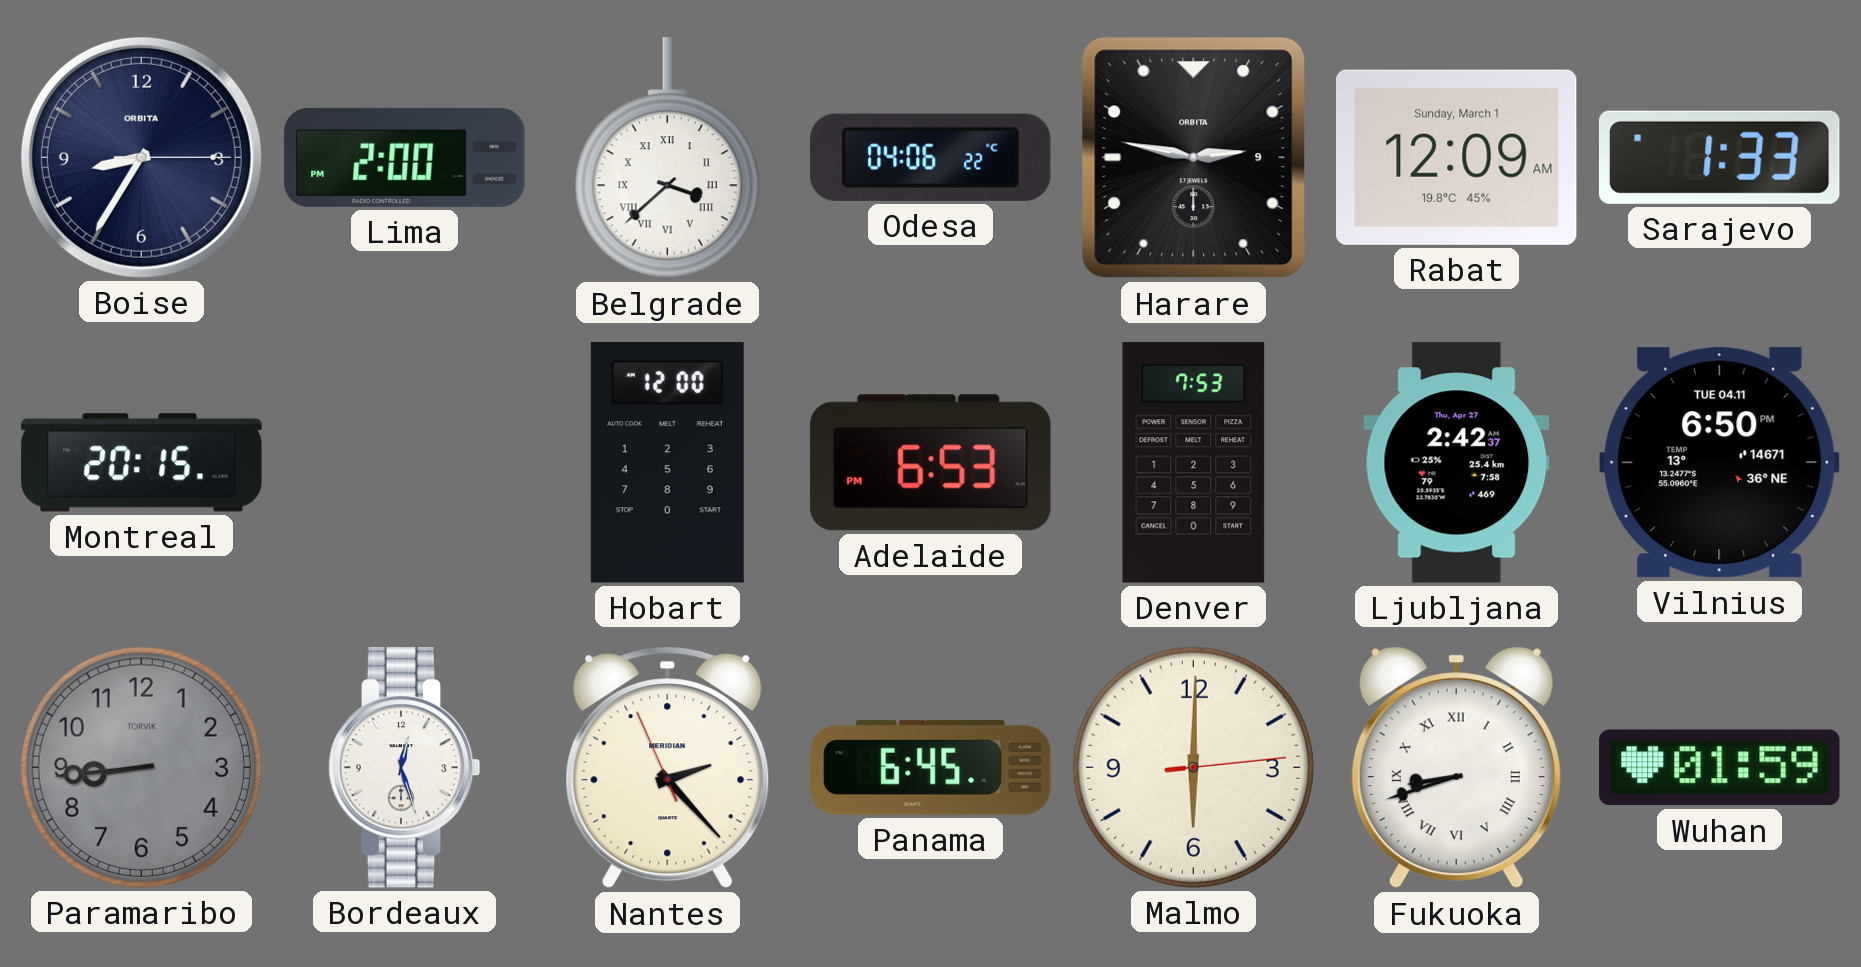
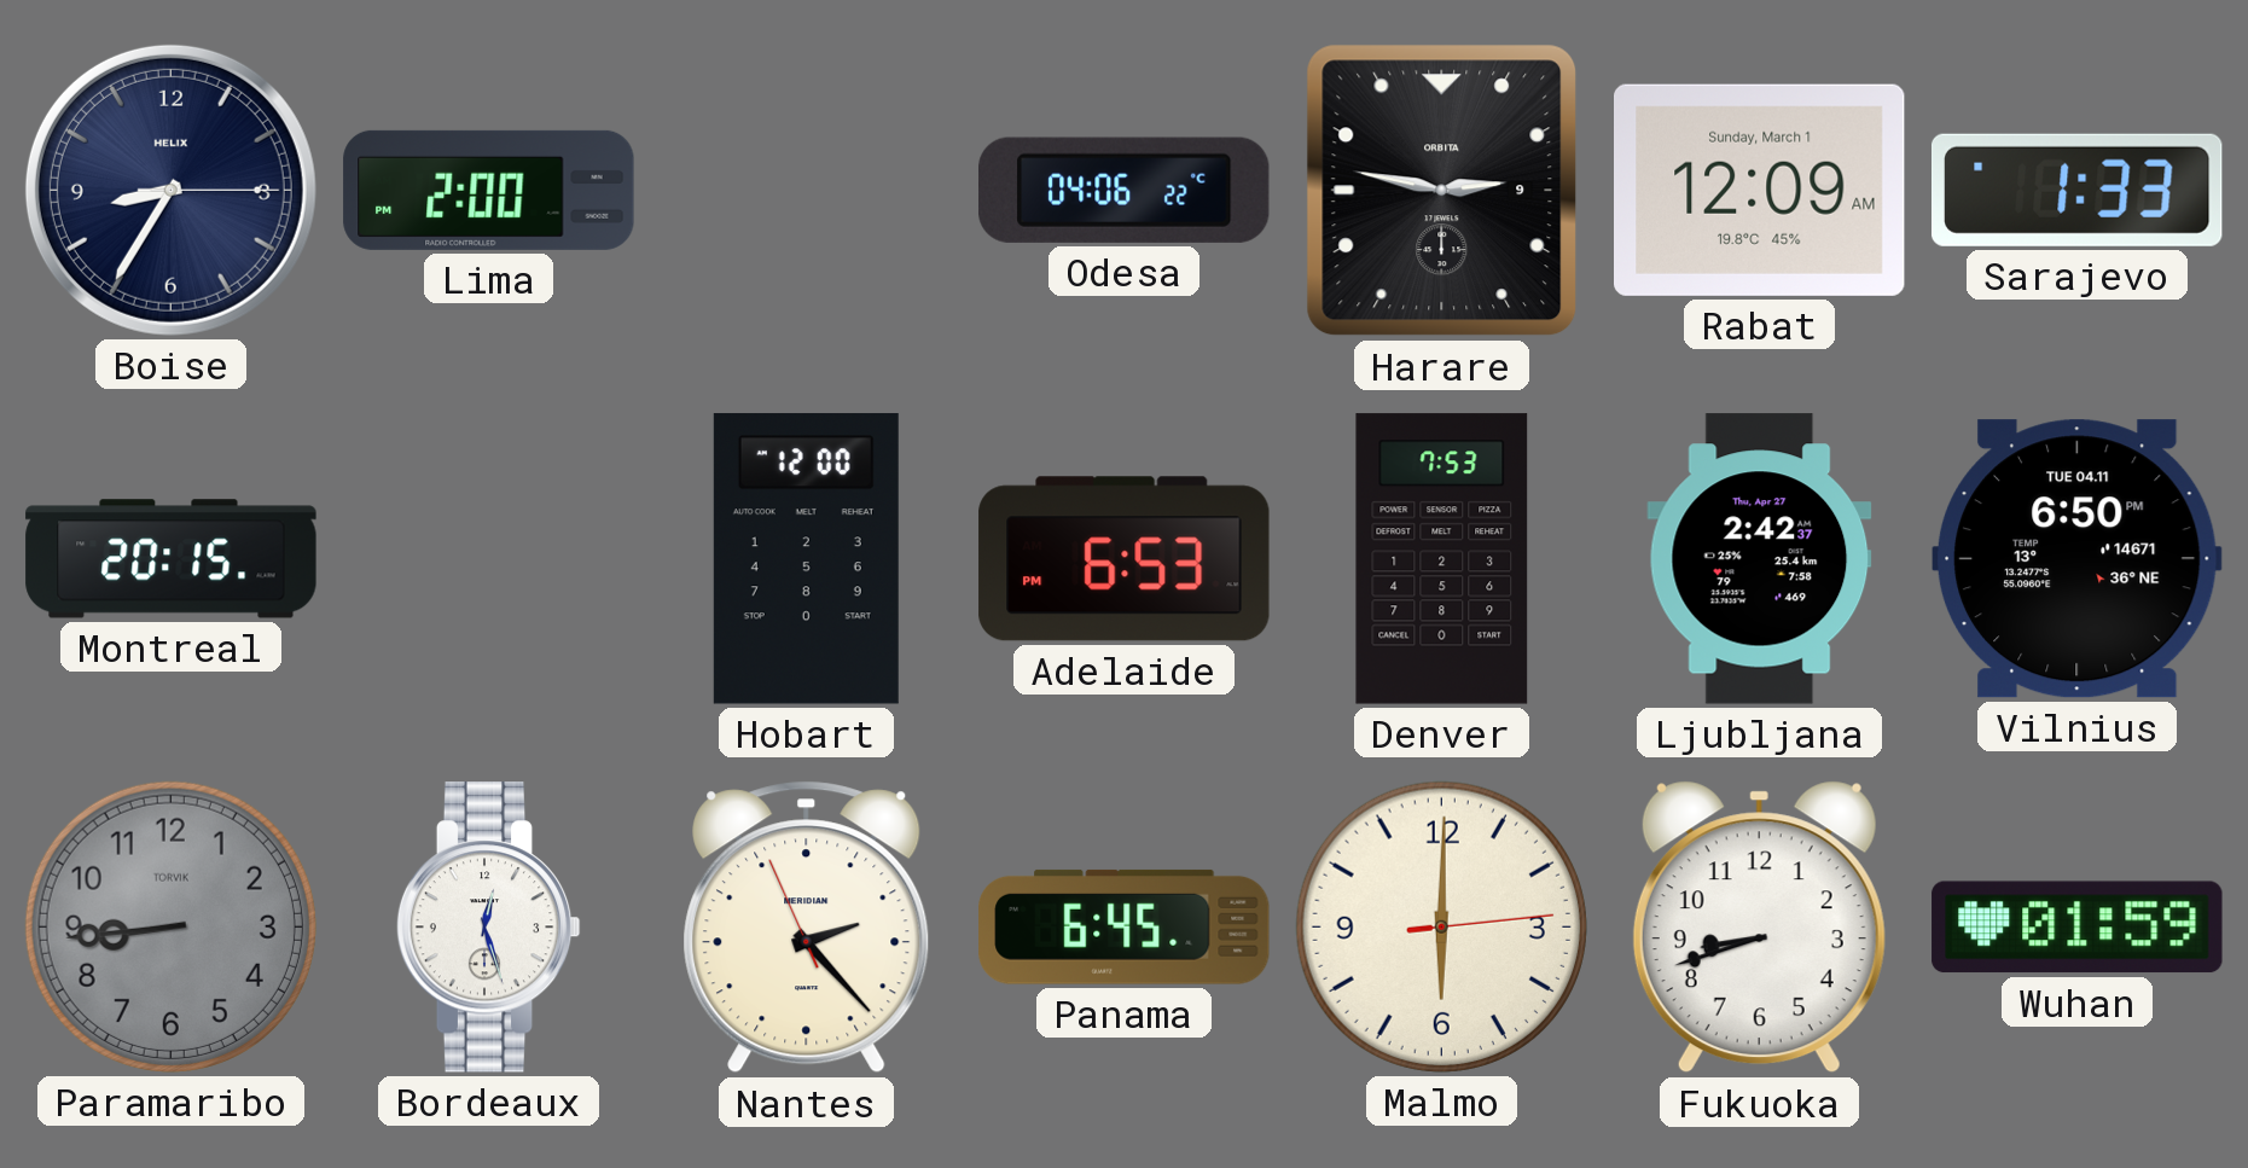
Boise brand: ORBITA -> HELIX (170, 190)
Belgrade: 3:38 -> none (667, 158)
Fukuoka numerals: Roman -> Arabic (1759, 928)
